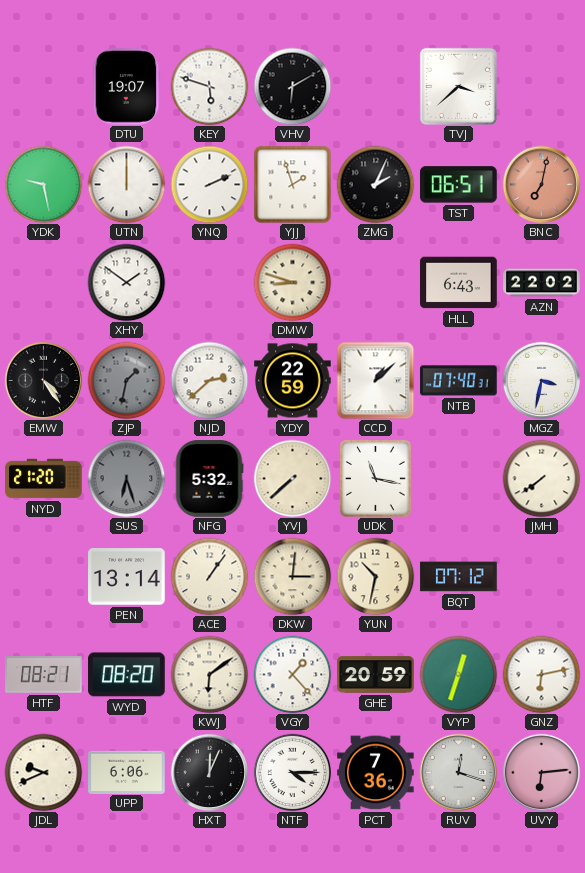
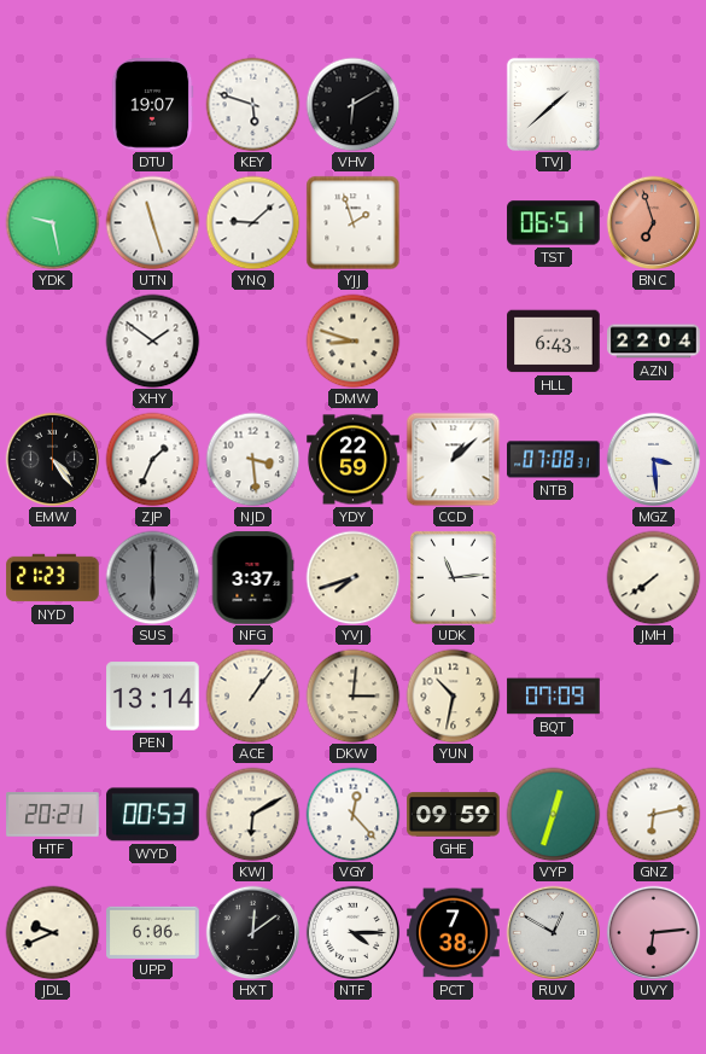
TVJ: 3:38 -> 1:38 (553, 104)
UTN: 12:00 -> 11:27 (152, 222)
YNQ: 2:11 -> 9:08 (252, 222)
ZMG: 2:04 -> none (375, 184)
BNC: 7:02 -> 6:57 (653, 222)
AZN: 22:02 -> 22:04 (654, 342)
ZJP: 1:32 -> 1:34 (152, 459)
ZJP dial: grey -> white (152, 459)
NJD: 2:38 -> 3:29 (252, 459)
NTB: 07:40 -> 07:08 (554, 460)
MGZ: 3:32 -> 3:29 (653, 459)
NYD: 21:20 -> 21:23 (53, 578)
SUS: 6:27 -> 6:00 (152, 577)
NFG: 5:32 -> 3:37 (252, 578)
YVJ: 7:38 -> 7:42 (352, 577)
UDK: 11:17 -> 11:14 (453, 577)
BQT: 07:12 -> 07:09 (554, 697)
HTF: 08:21 -> 20:21 (53, 815)
WYD: 08:20 -> 00:53 (153, 815)
KWJ: 6:09 -> 6:10 (252, 814)
VGY: 1:23 -> 12:23 (352, 814)
GHE: 20:59 -> 09:59 (454, 815)
HXT: 12:04 -> 12:09 (252, 932)
PCT: 7:36 -> 7:38 (454, 933)
RUV: 12:18 -> 12:50 (553, 932)
